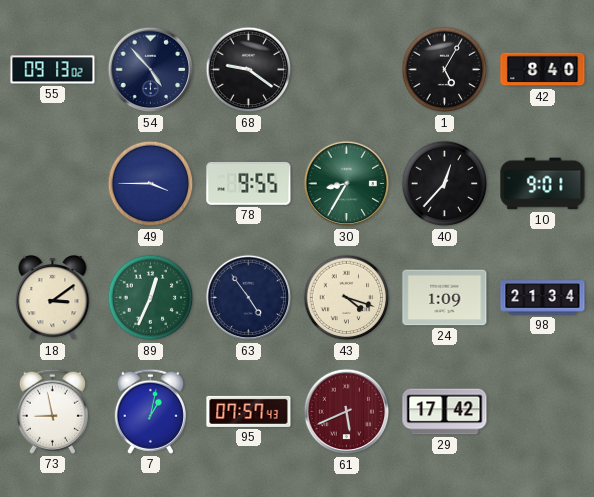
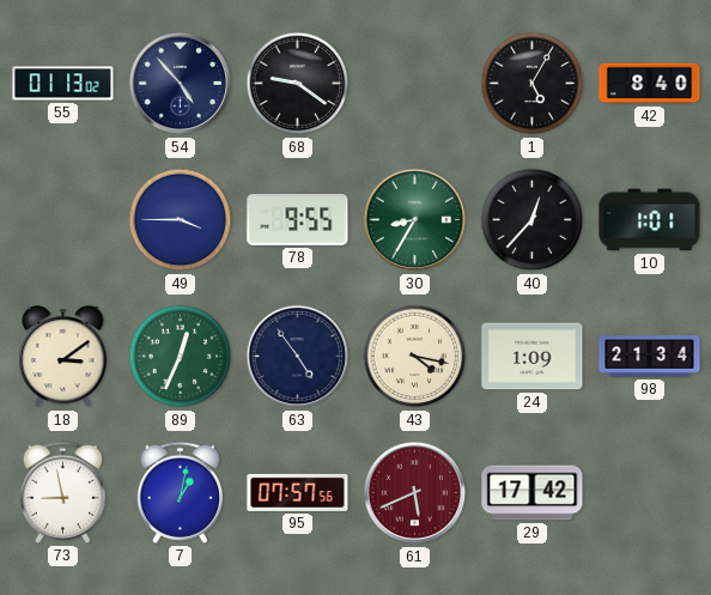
55: 09:13 -> 01:13 (63, 84)
10: 9:01 -> 1:01 (650, 220)
43: 4:18 -> 4:17 (415, 357)
95: 07:57:43 -> 07:57:56 (298, 492)
